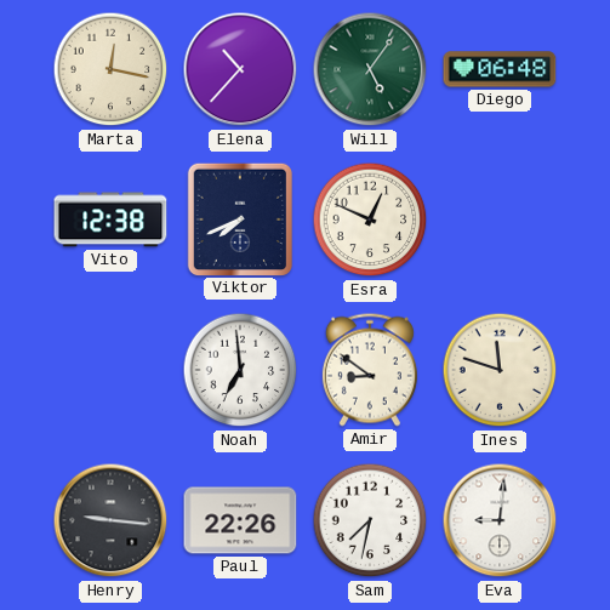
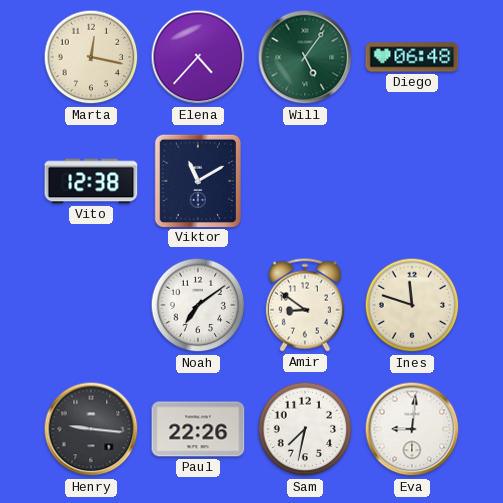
Elena: 10:37 -> 4:37 (198, 57)
Viktor: 7:41 -> 11:10 (197, 180)
Esra: 12:49 -> none (370, 220)
Noah: 6:59 -> 7:09 (198, 305)
